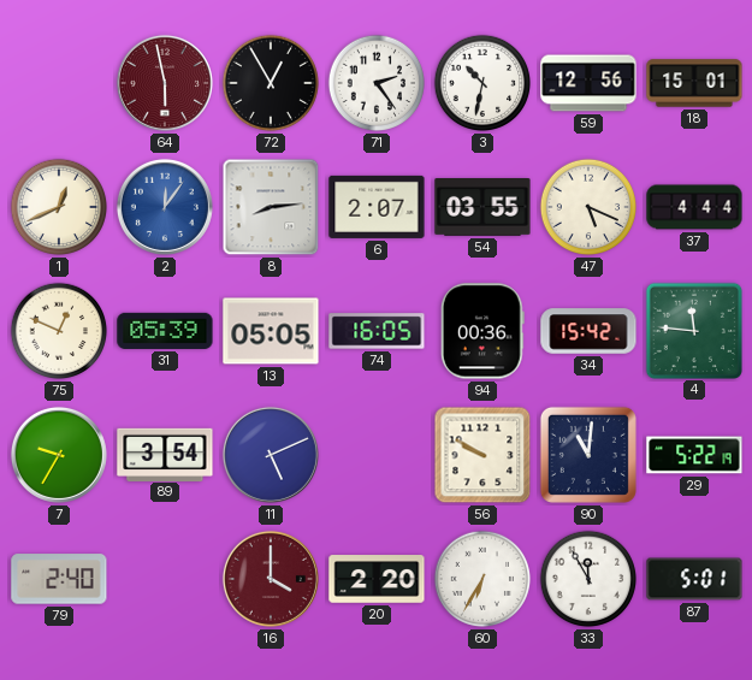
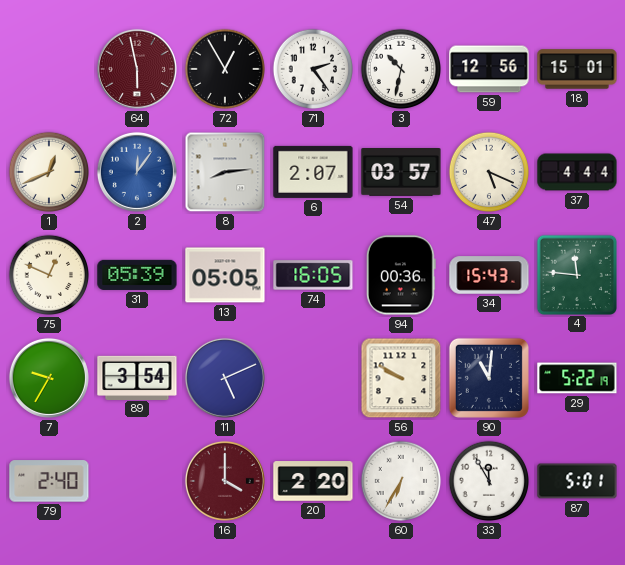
54: 03:55 -> 03:57 (401, 173)
34: 15:42 -> 15:43 (489, 275)
